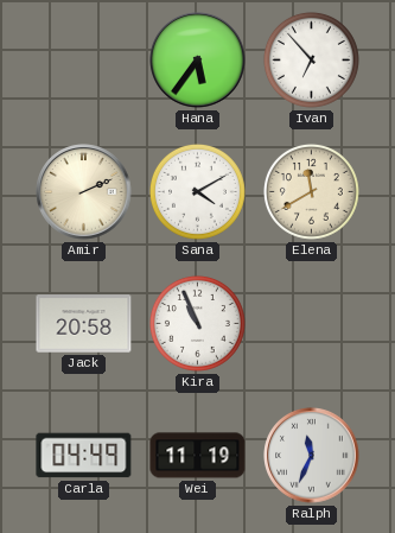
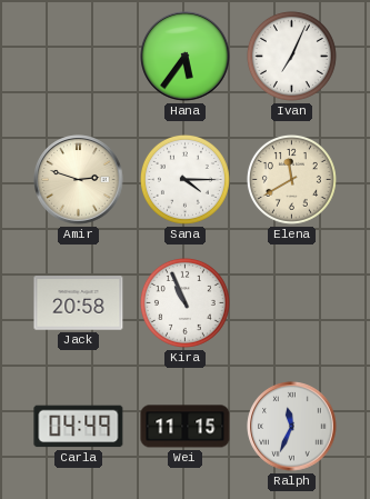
Ivan: 6:53 -> 7:04 (291, 56)
Amir: 2:11 -> 2:48 (79, 180)
Sana: 4:10 -> 4:15 (184, 179)
Wei: 11:19 -> 11:15 (186, 427)
